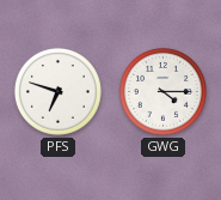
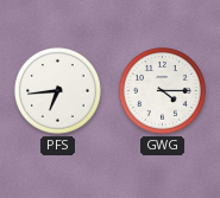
PFS: 6:48 -> 6:44 (57, 90)
